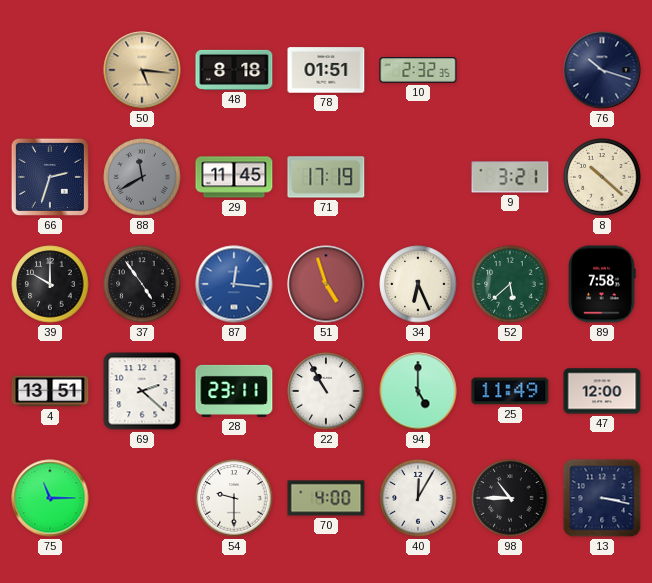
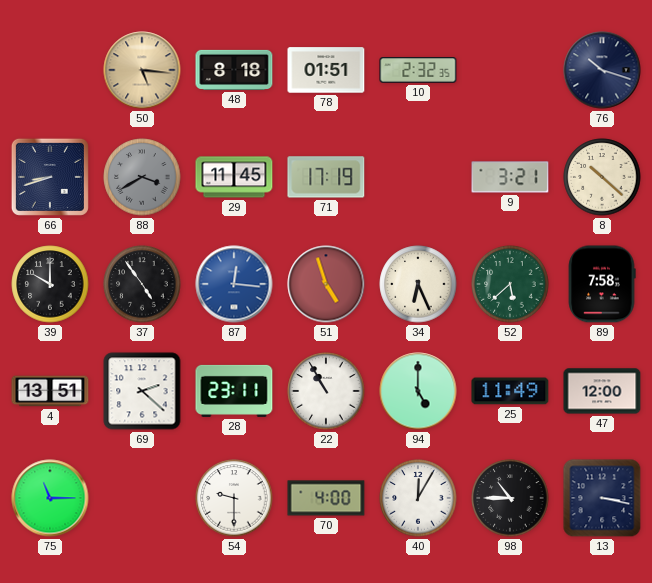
66: 2:33 -> 8:42 (50, 177)
88: 11:40 -> 3:40 (142, 177)
